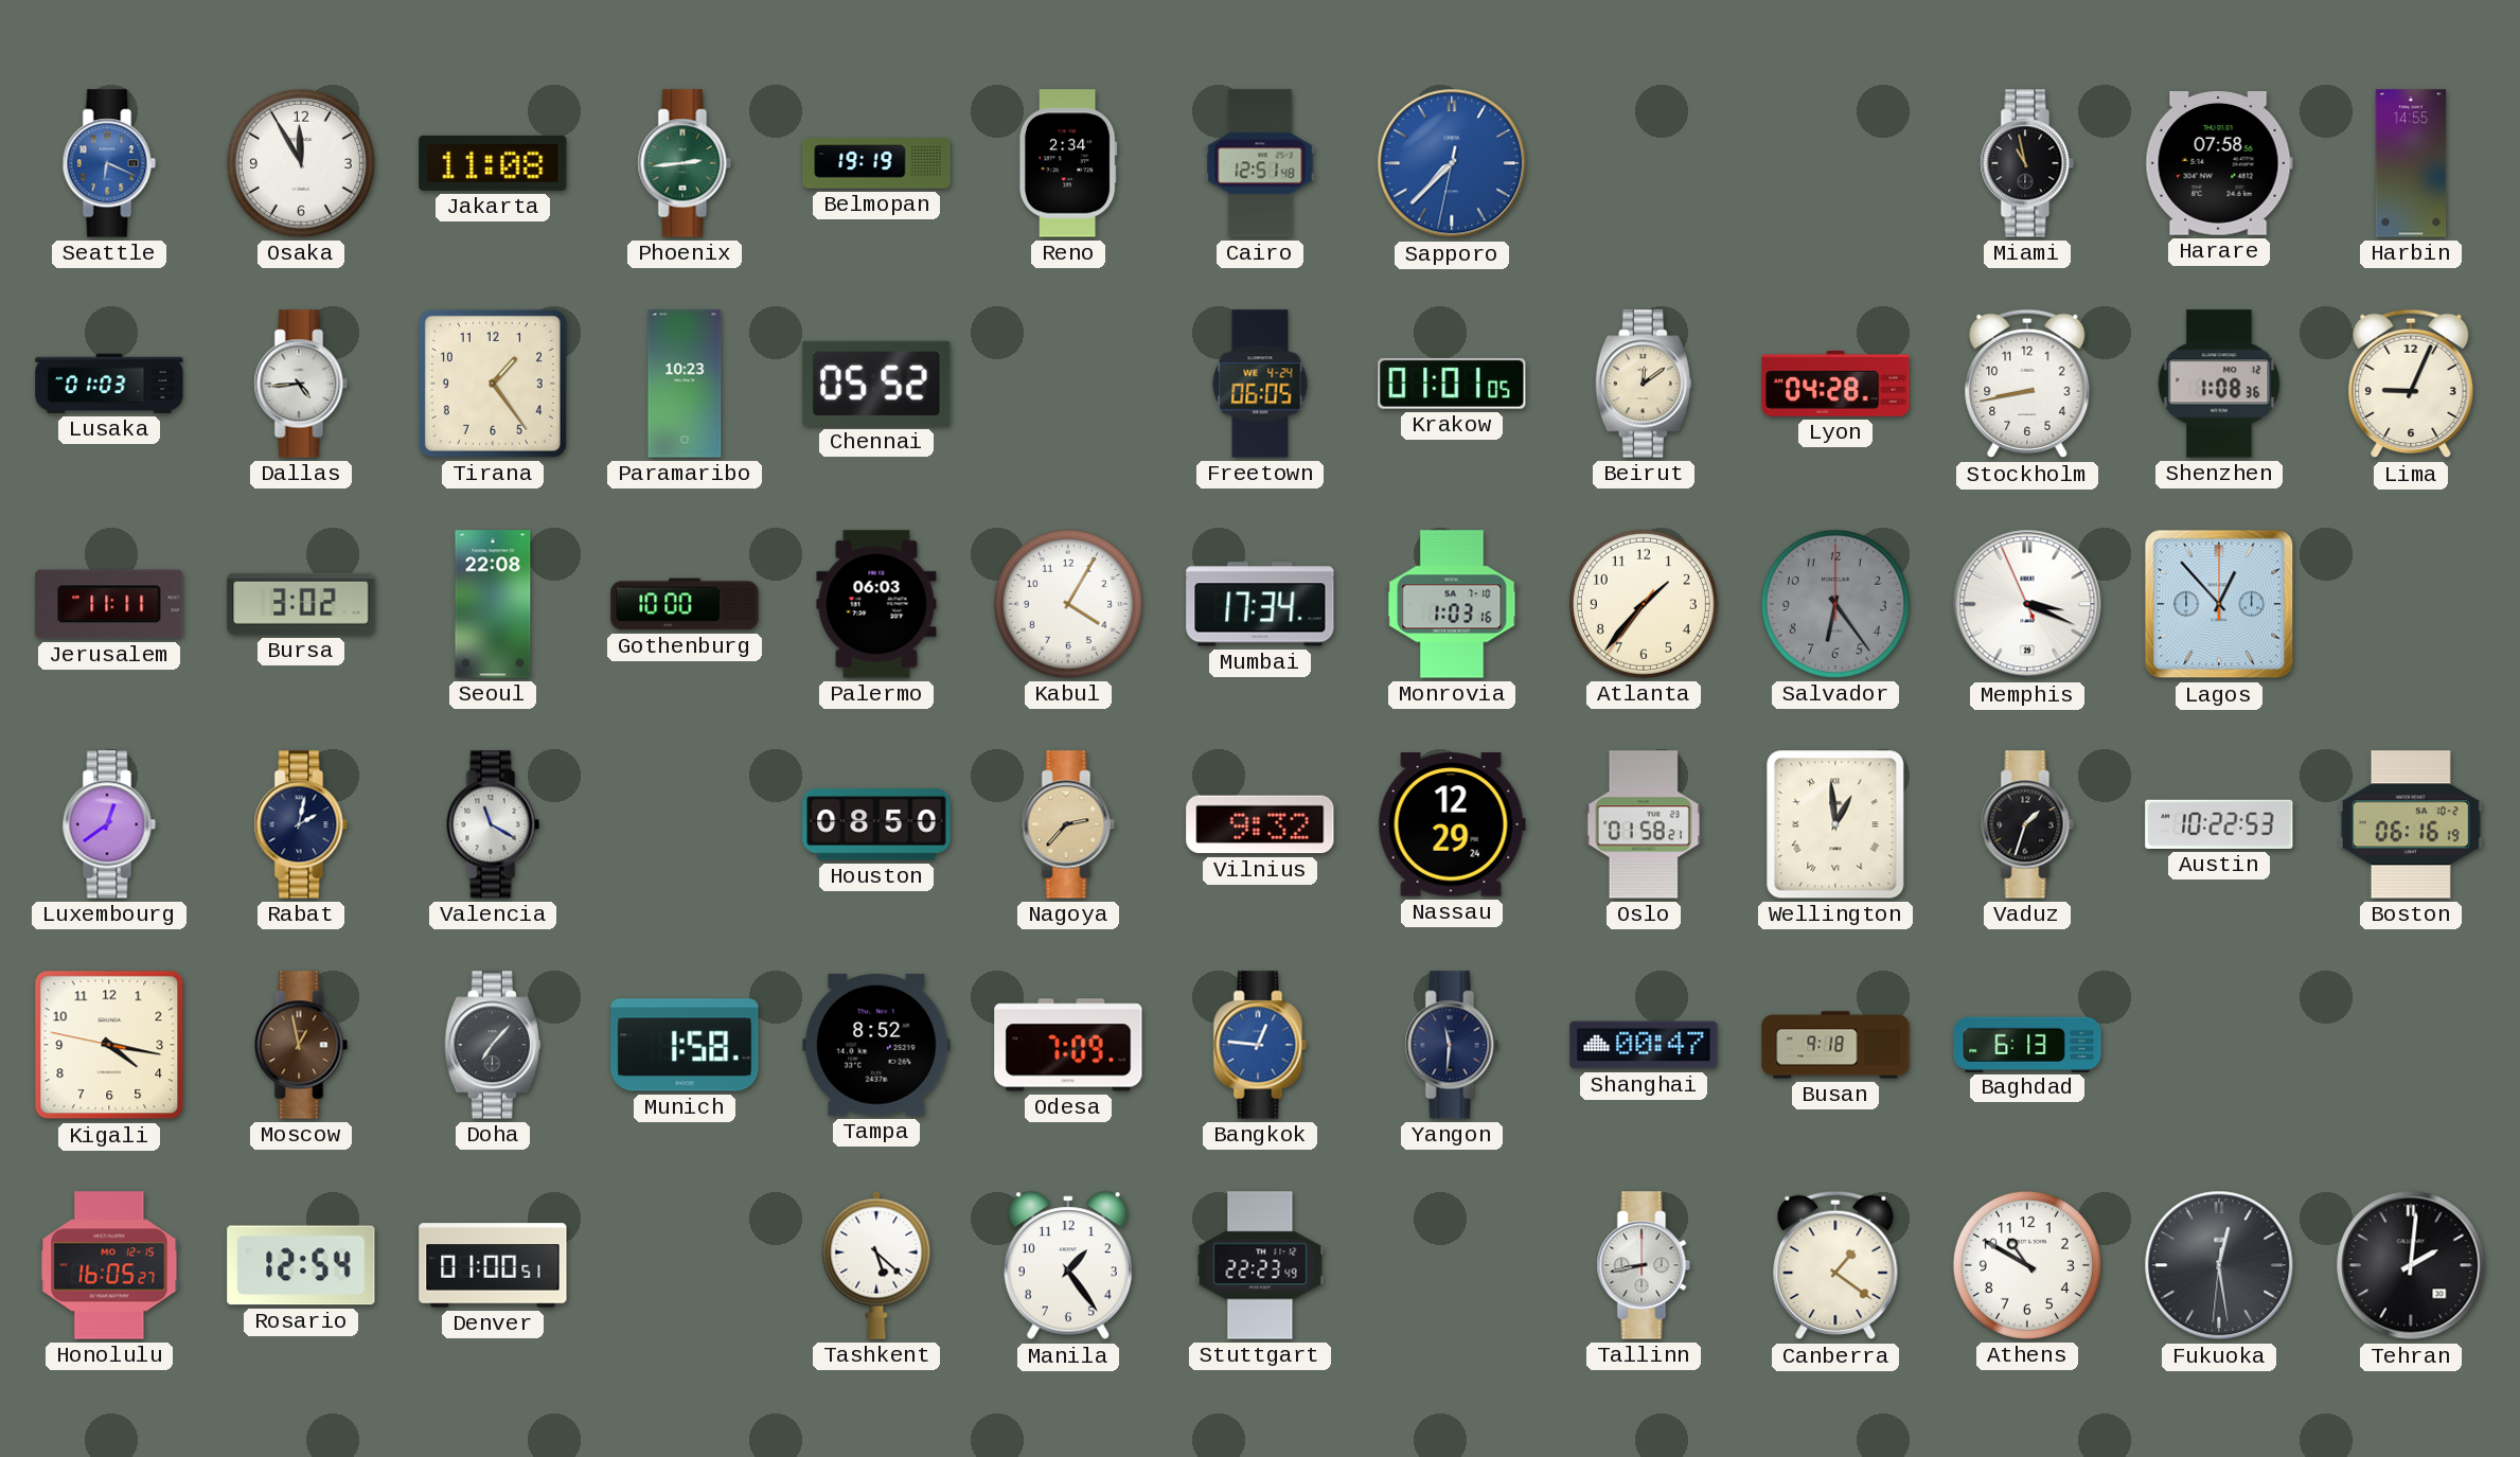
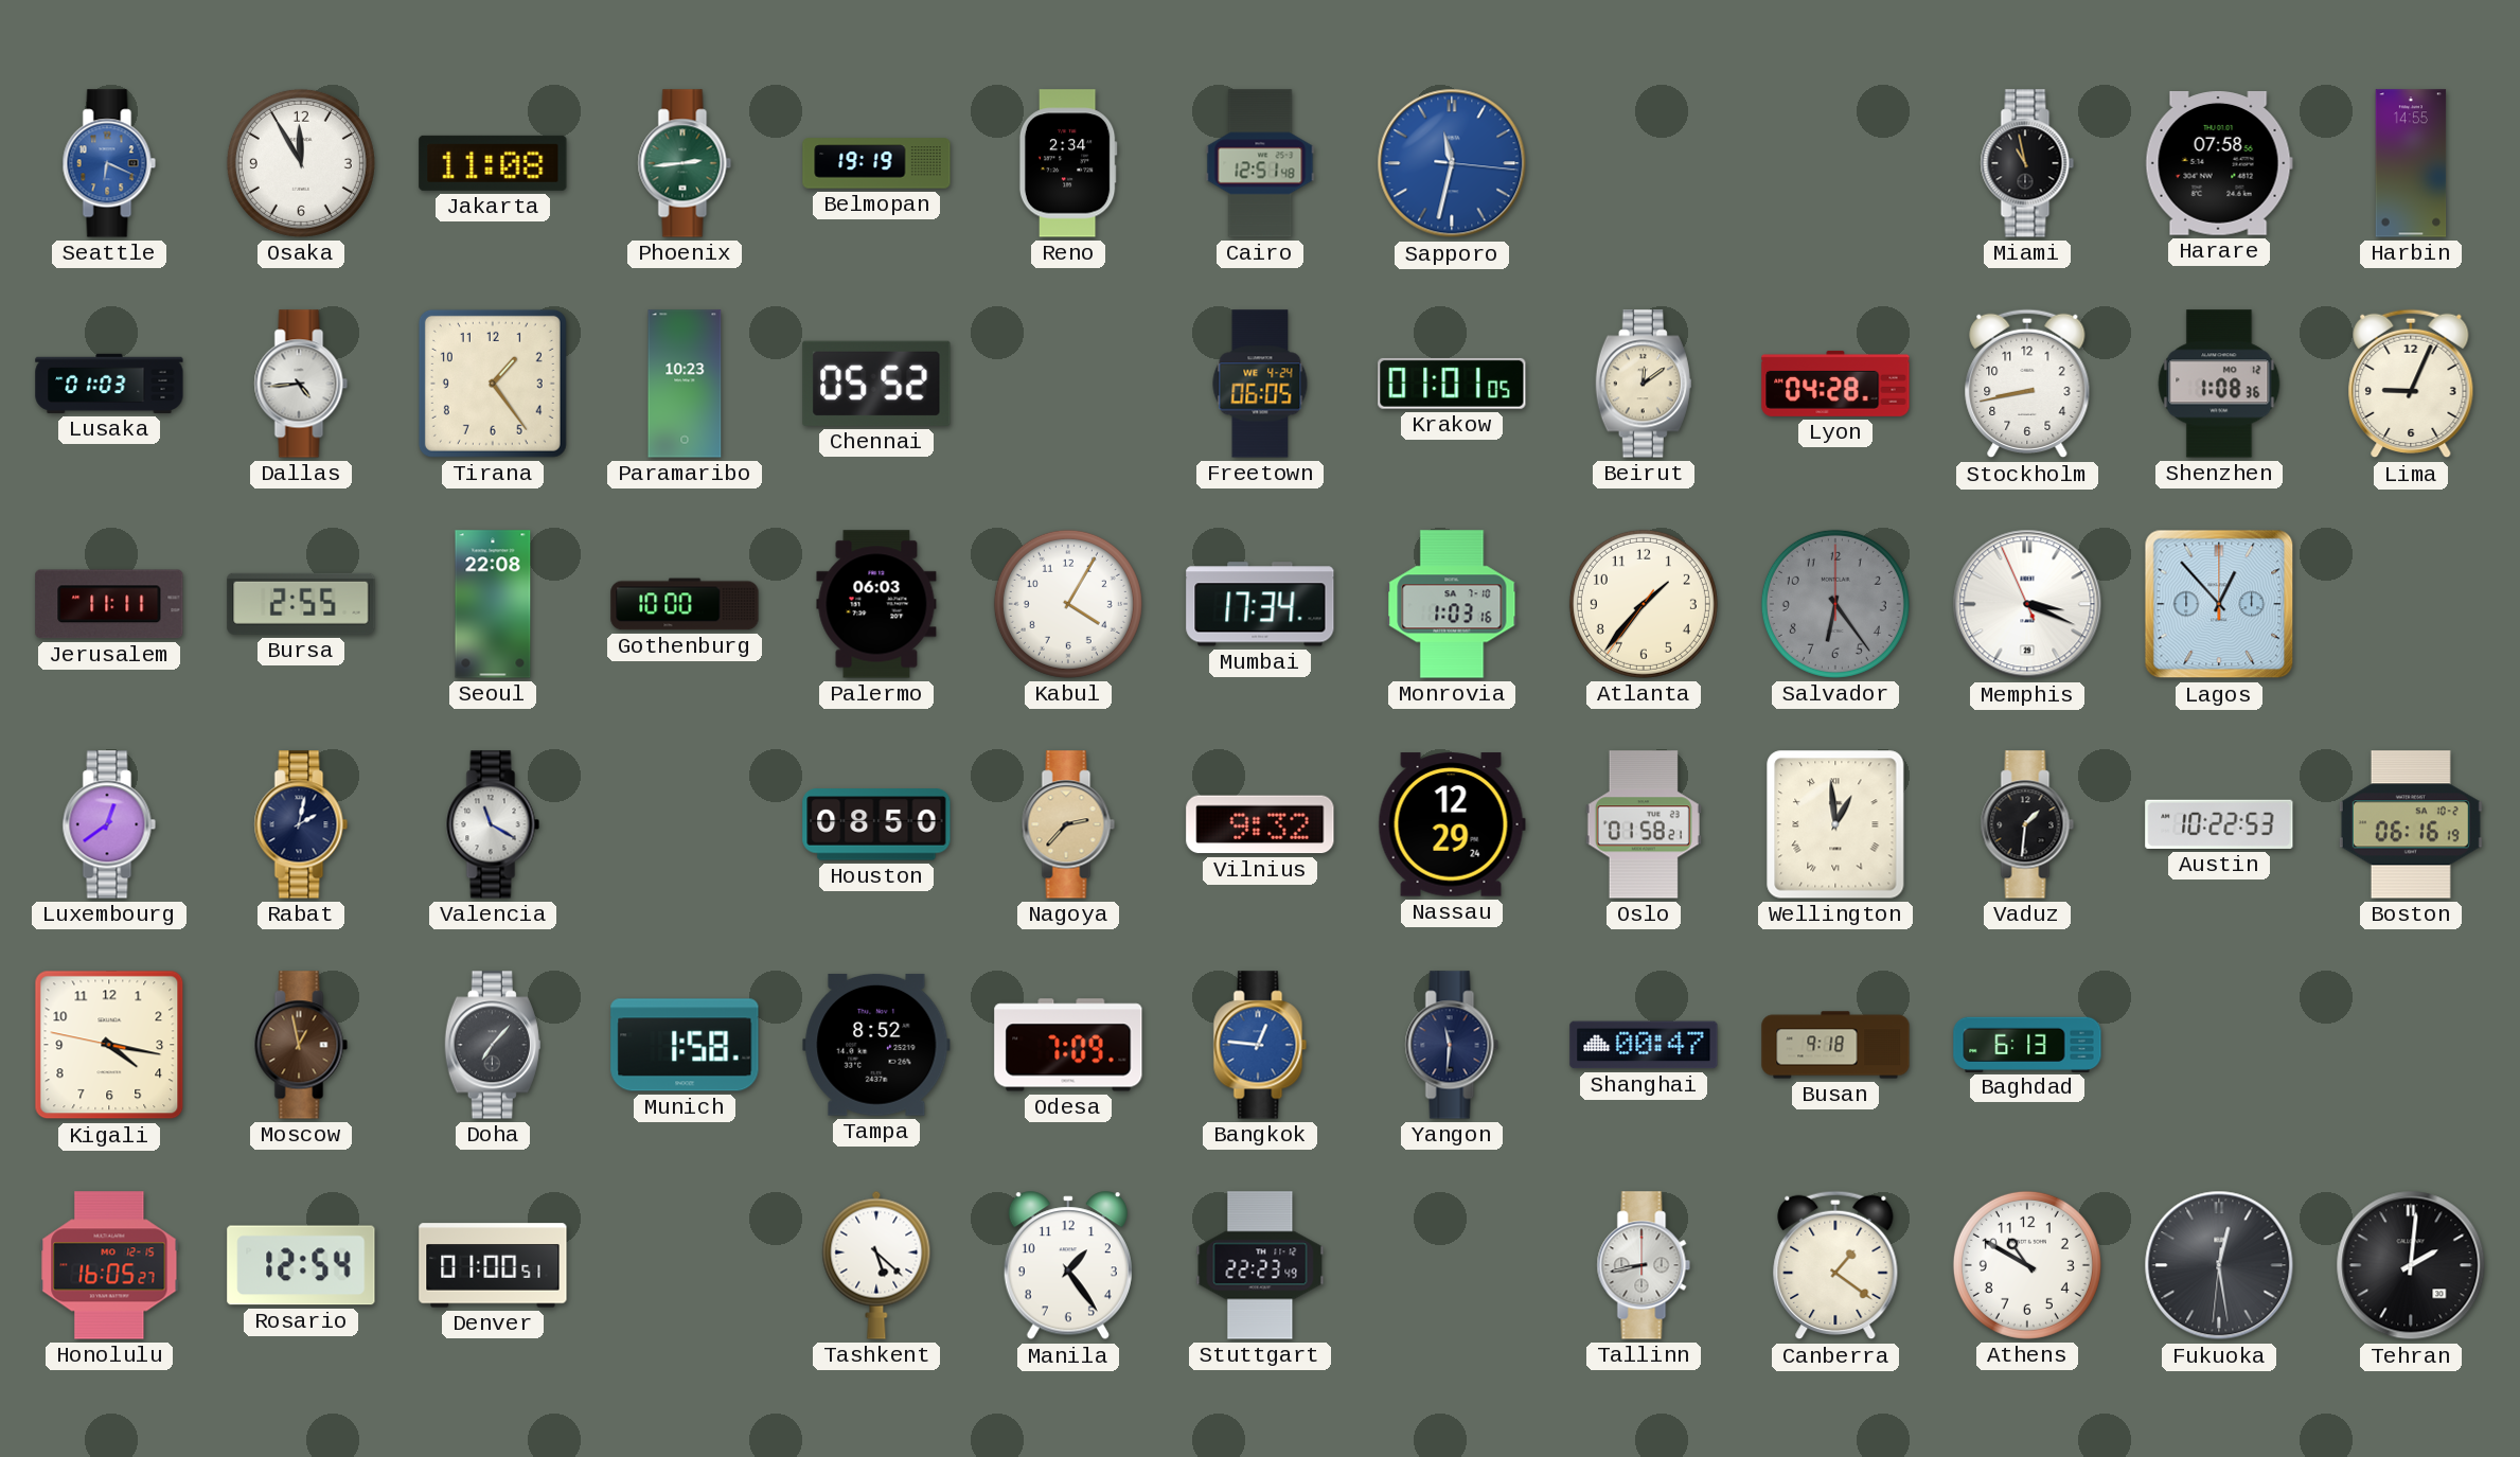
Sapporo: 7:37 -> 11:32 (1452, 163)
Bursa: 3:02 -> 2:55 (301, 604)
Vaduz: 1:33 -> 1:31 (2027, 824)
